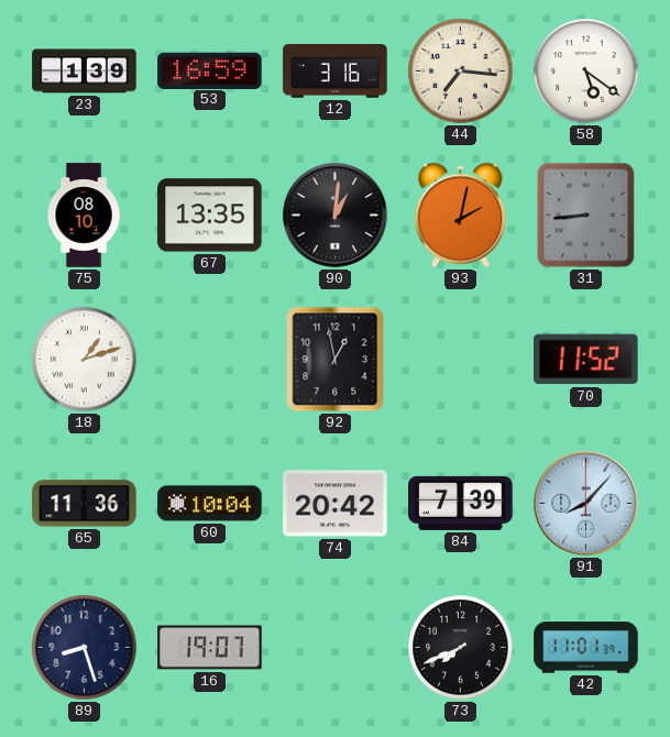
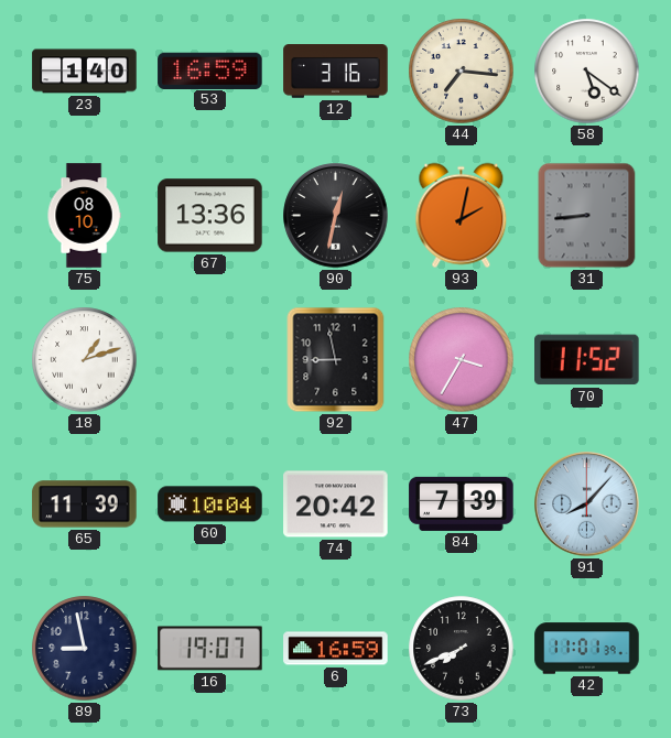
23: 1:39 -> 1:40 (85, 72)
67: 13:35 -> 13:36 (210, 216)
90: 1:01 -> 12:32 (336, 216)
92: 12:58 -> 8:58 (336, 360)
47: none -> 3:35 (462, 360)
65: 11:36 -> 11:39 (85, 504)
89: 8:27 -> 8:58 (85, 649)
6: none -> 16:59 (336, 649)
